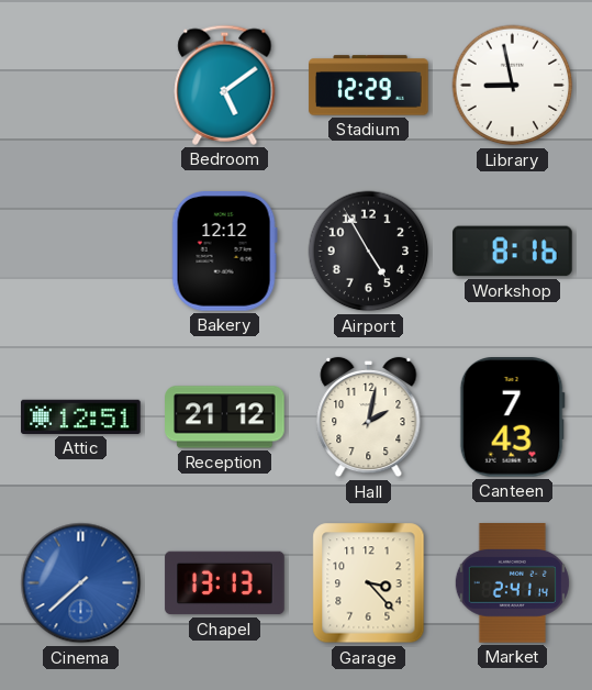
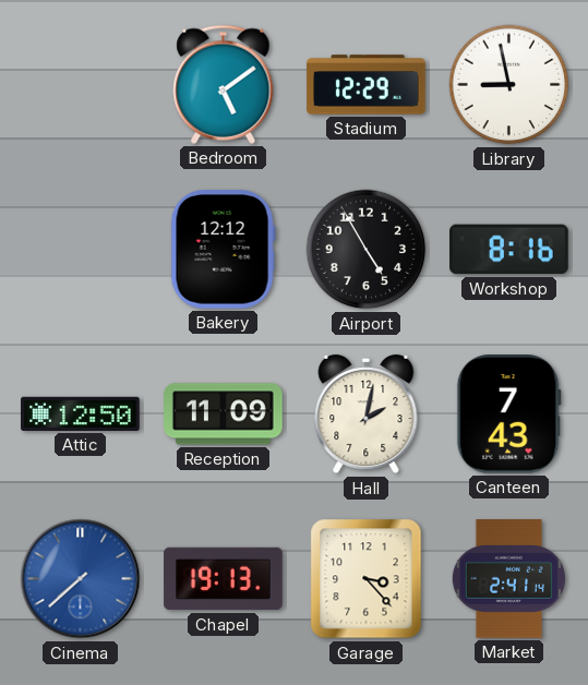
Attic: 12:51 -> 12:50 (81, 413)
Reception: 21:12 -> 11:09 (224, 414)
Chapel: 13:13 -> 19:13 (224, 579)
